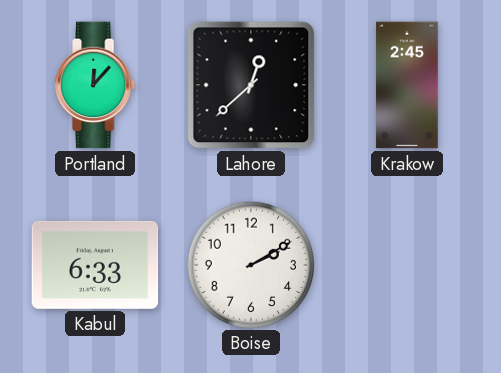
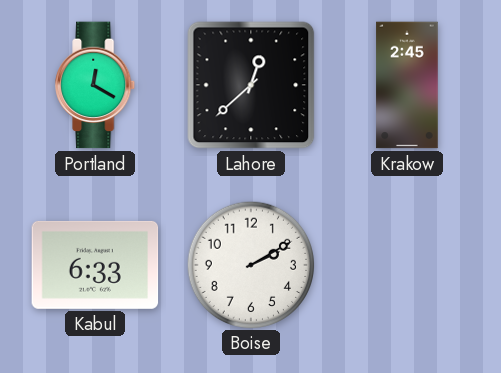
Portland: 12:07 -> 12:20 (96, 85)
